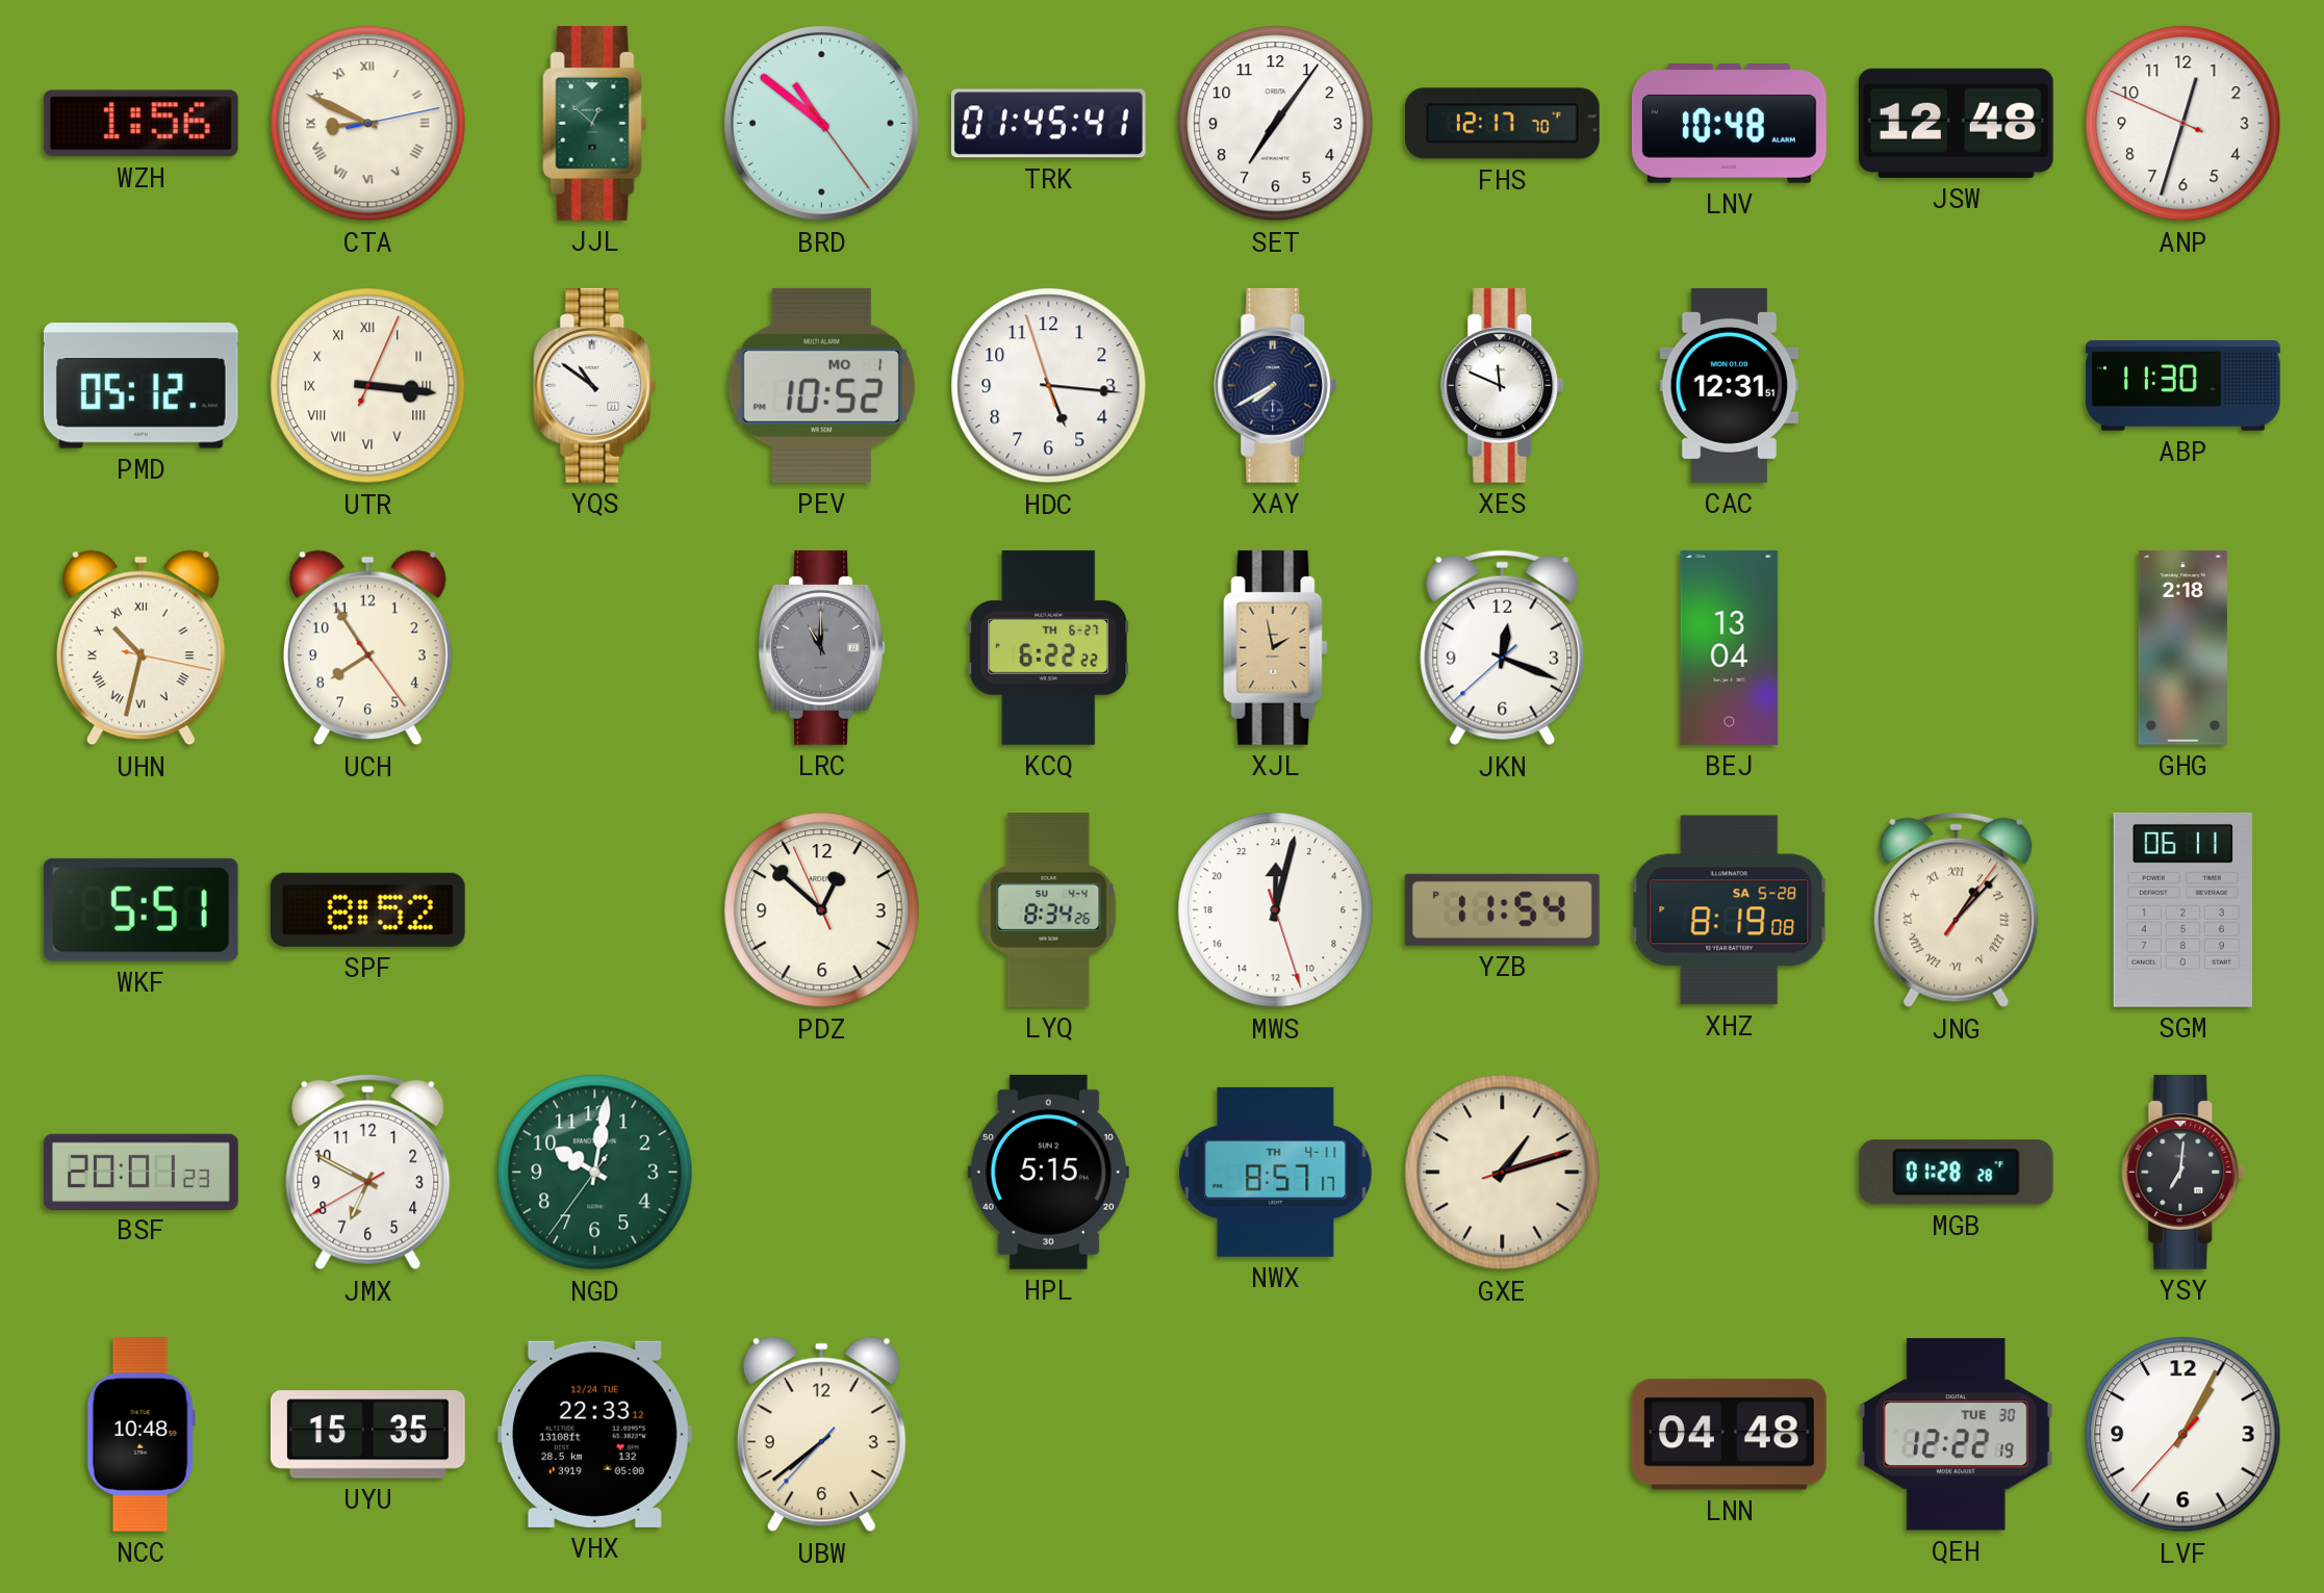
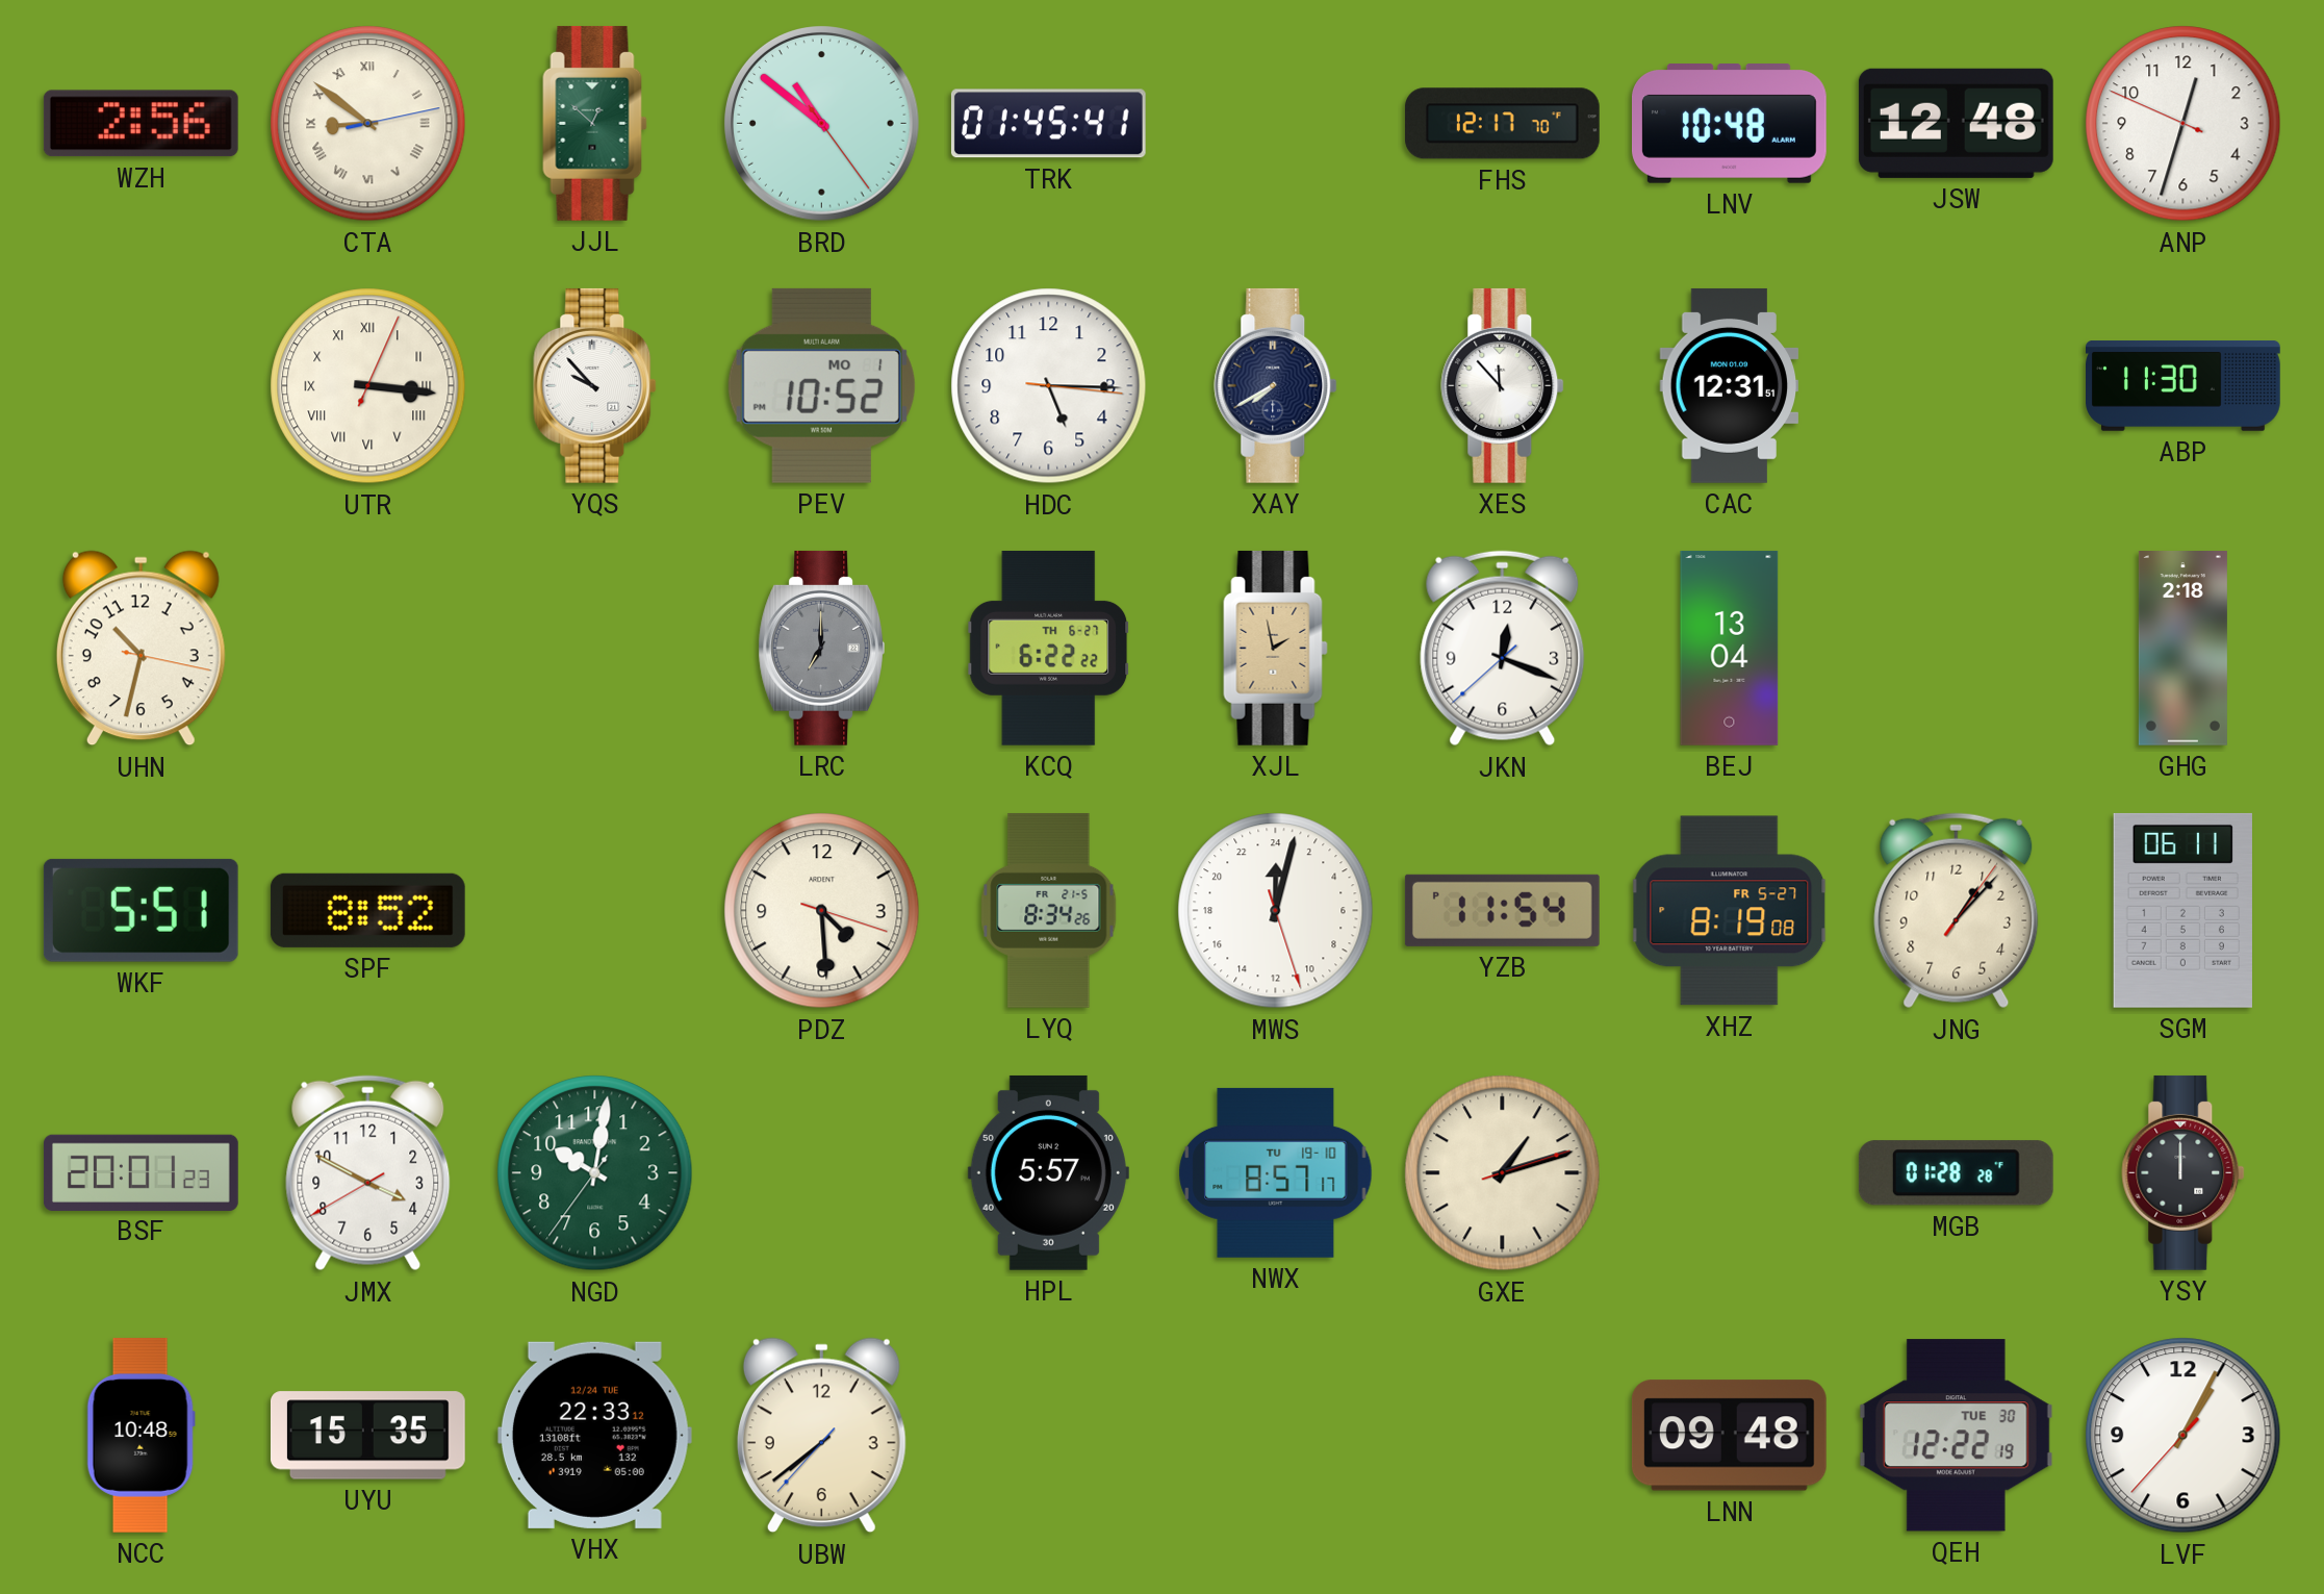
WZH: 1:56 -> 2:56 (141, 124)
CTA: 8:49 -> 8:51 (368, 124)
SET: 7:06 -> none (1276, 124)
PMD: 05:12 -> none (141, 386)
YQS: 10:51 -> 9:53 (595, 385)
HDC: 5:15:57 -> 5:15:16 (1049, 386)
XES: 11:49 -> 11:53 (1503, 385)
UHN numerals: Roman -> Arabic (141, 649)
UCH: 7:54 -> none (367, 648)
LRC: 11:00 -> 7:00 (821, 648)
PDZ: 12:51 -> 4:29 (822, 911)
LYQ date: SU 4-4 -> FR 21-5 (1049, 910)
XHZ date: SA 5-28 -> FR 5-27 (1730, 911)
JNG numerals: Roman -> Arabic (1957, 911)
JMX: 6:49 -> 3:49 (368, 1173)
HPL: 5:15 -> 5:57 (1048, 1172)
NWX date: TH 4-11 -> TU 19-10 (1276, 1172)
YSY: 7:01 -> 12:00 (2183, 1172)
LNN: 04:48 -> 09:48 (1729, 1436)
